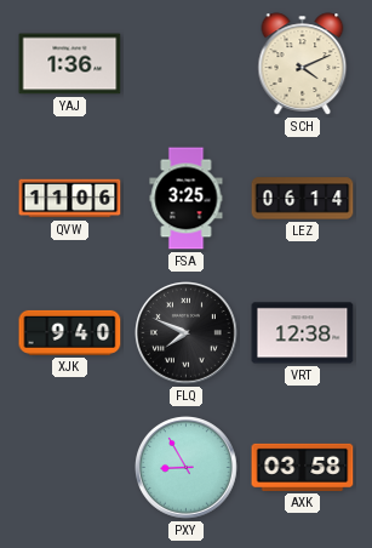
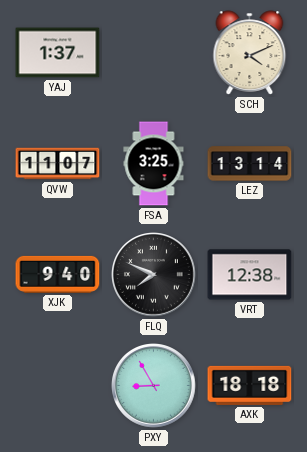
YAJ: 1:36 -> 1:37 (58, 53)
QVW: 11:06 -> 11:07 (58, 164)
LEZ: 06:14 -> 13:14 (250, 164)
AXK: 03:58 -> 18:18 (250, 385)
